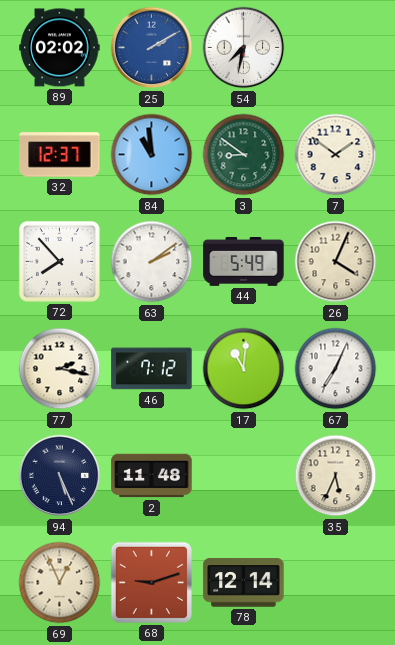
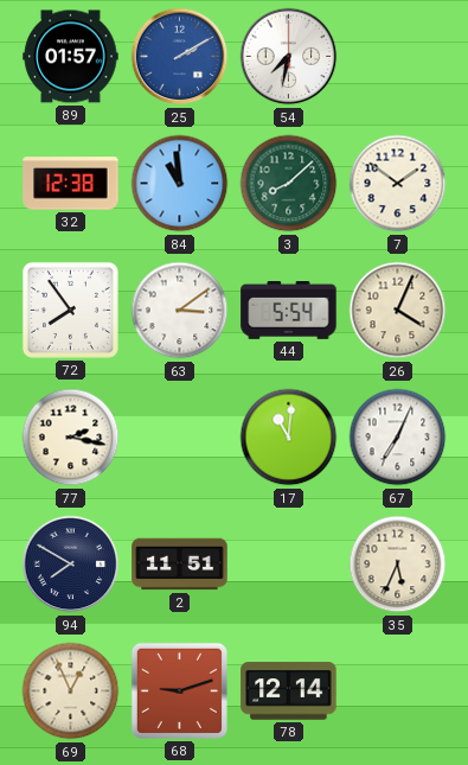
89: 02:02 -> 01:57 (71, 57)
32: 12:37 -> 12:38 (71, 184)
3: 8:51 -> 8:08 (289, 184)
72: 7:53 -> 7:54 (70, 310)
63: 2:09 -> 3:09 (180, 311)
44: 5:49 -> 5:54 (289, 311)
46: 7:12 -> none (152, 369)
94: 5:26 -> 7:50 (71, 565)
2: 11:48 -> 11:51 (180, 565)
